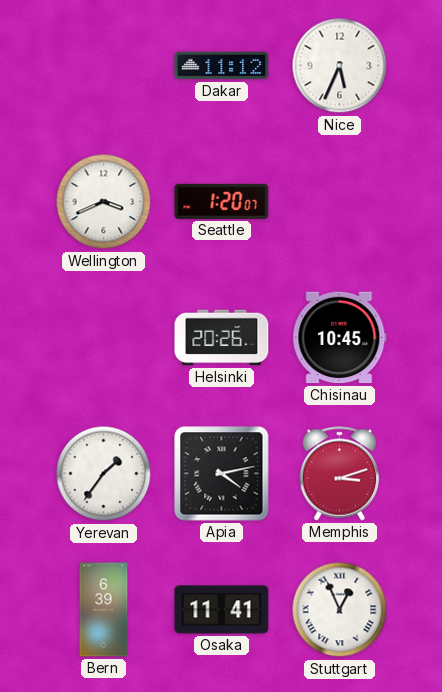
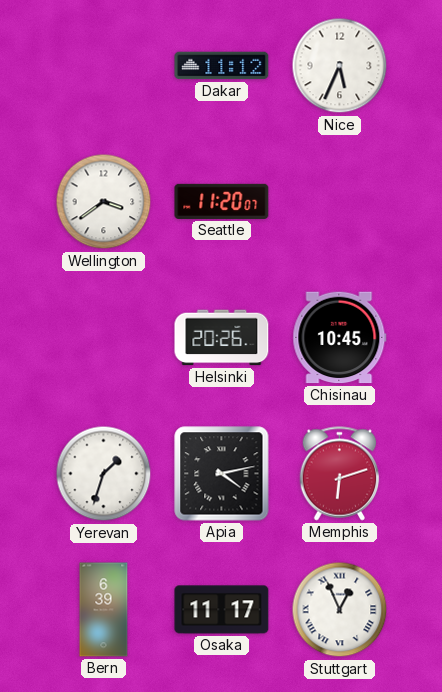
Wellington: 3:41 -> 3:39 (104, 202)
Seattle: 1:20 -> 11:20 (222, 201)
Yerevan: 1:36 -> 1:33 (104, 474)
Memphis: 3:12 -> 6:12 (340, 474)
Osaka: 11:41 -> 11:17 (222, 610)
